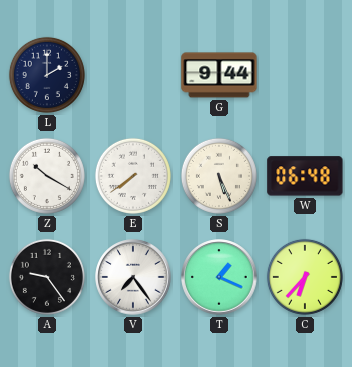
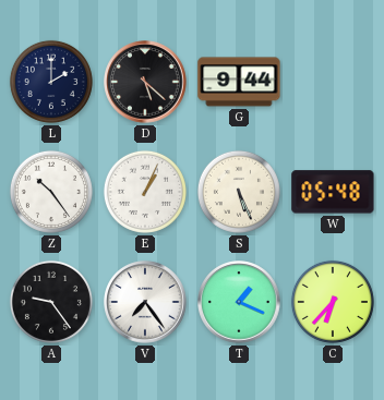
D: none -> 5:22 (145, 82)
Z: 10:20 -> 10:24 (51, 192)
E: 7:39 -> 1:04 (145, 192)
W: 06:48 -> 05:48 (333, 192)
